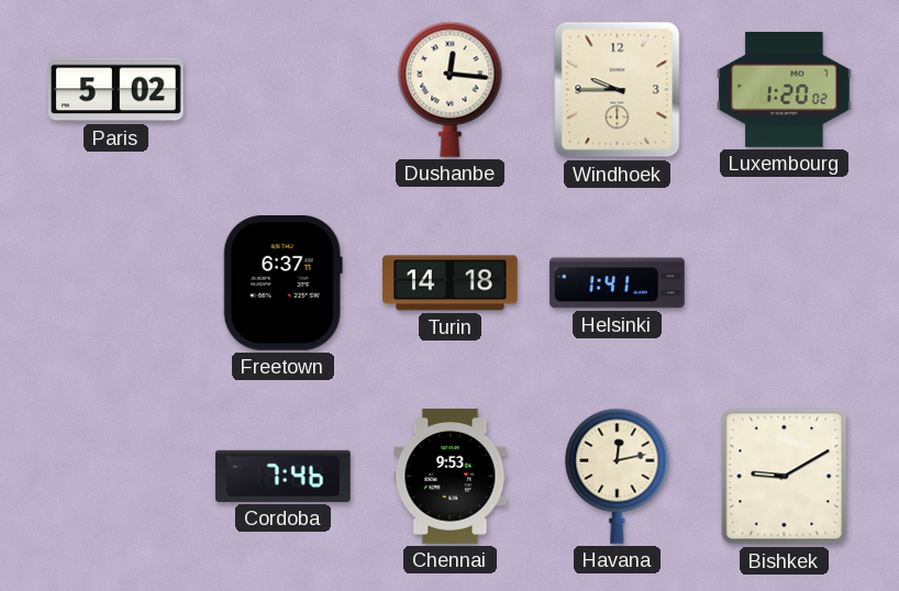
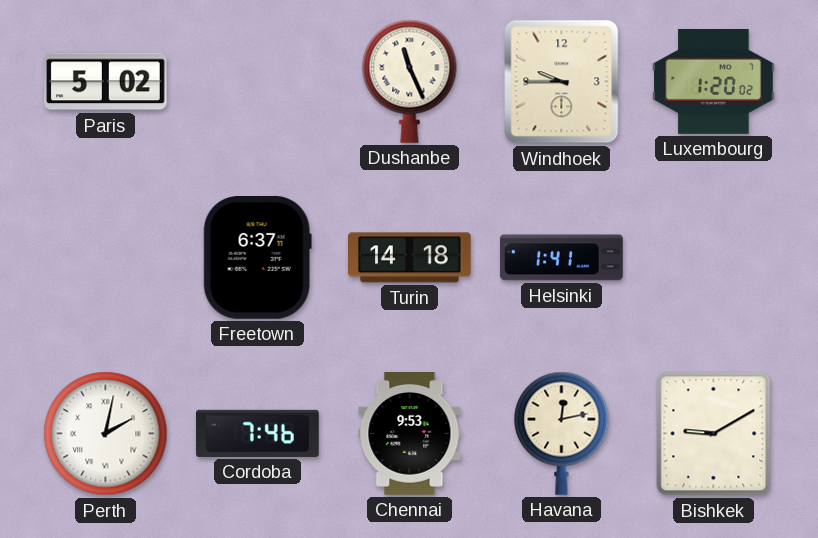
Dushanbe: 12:16 -> 11:26 (410, 81)
Perth: none -> 2:02 (106, 434)
